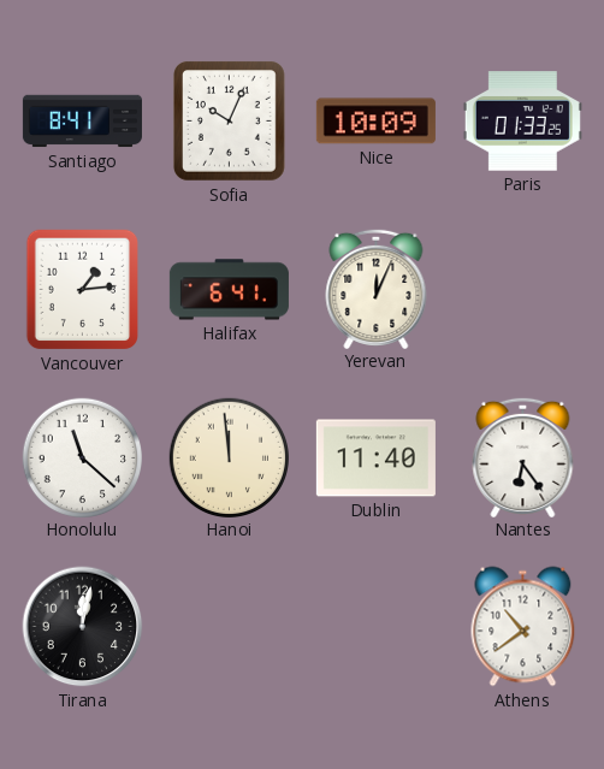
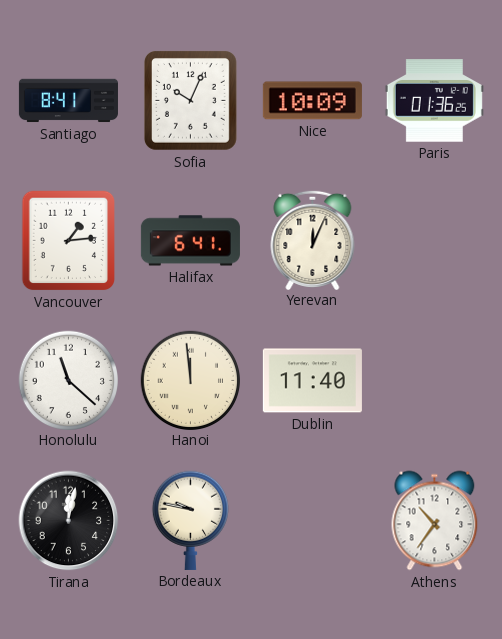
Paris: 01:33 -> 01:36 (434, 101)
Nantes: 6:24 -> none (523, 456)
Bordeaux: none -> 9:47 (190, 520)
Athens: 10:39 -> 10:36 (435, 521)
